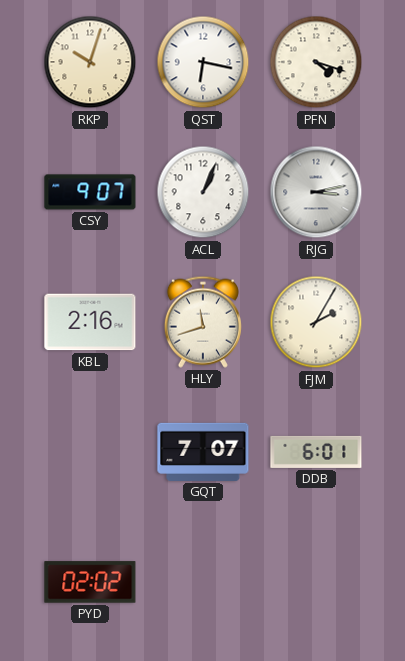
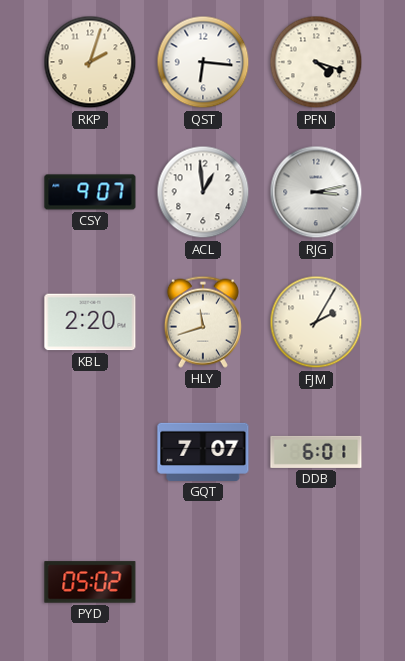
RKP: 10:03 -> 2:03 (90, 62)
QST: 6:17 -> 6:16 (203, 62)
ACL: 1:04 -> 12:59 (203, 192)
KBL: 2:16 -> 2:20 (90, 322)
PYD: 02:02 -> 05:02 (90, 582)
